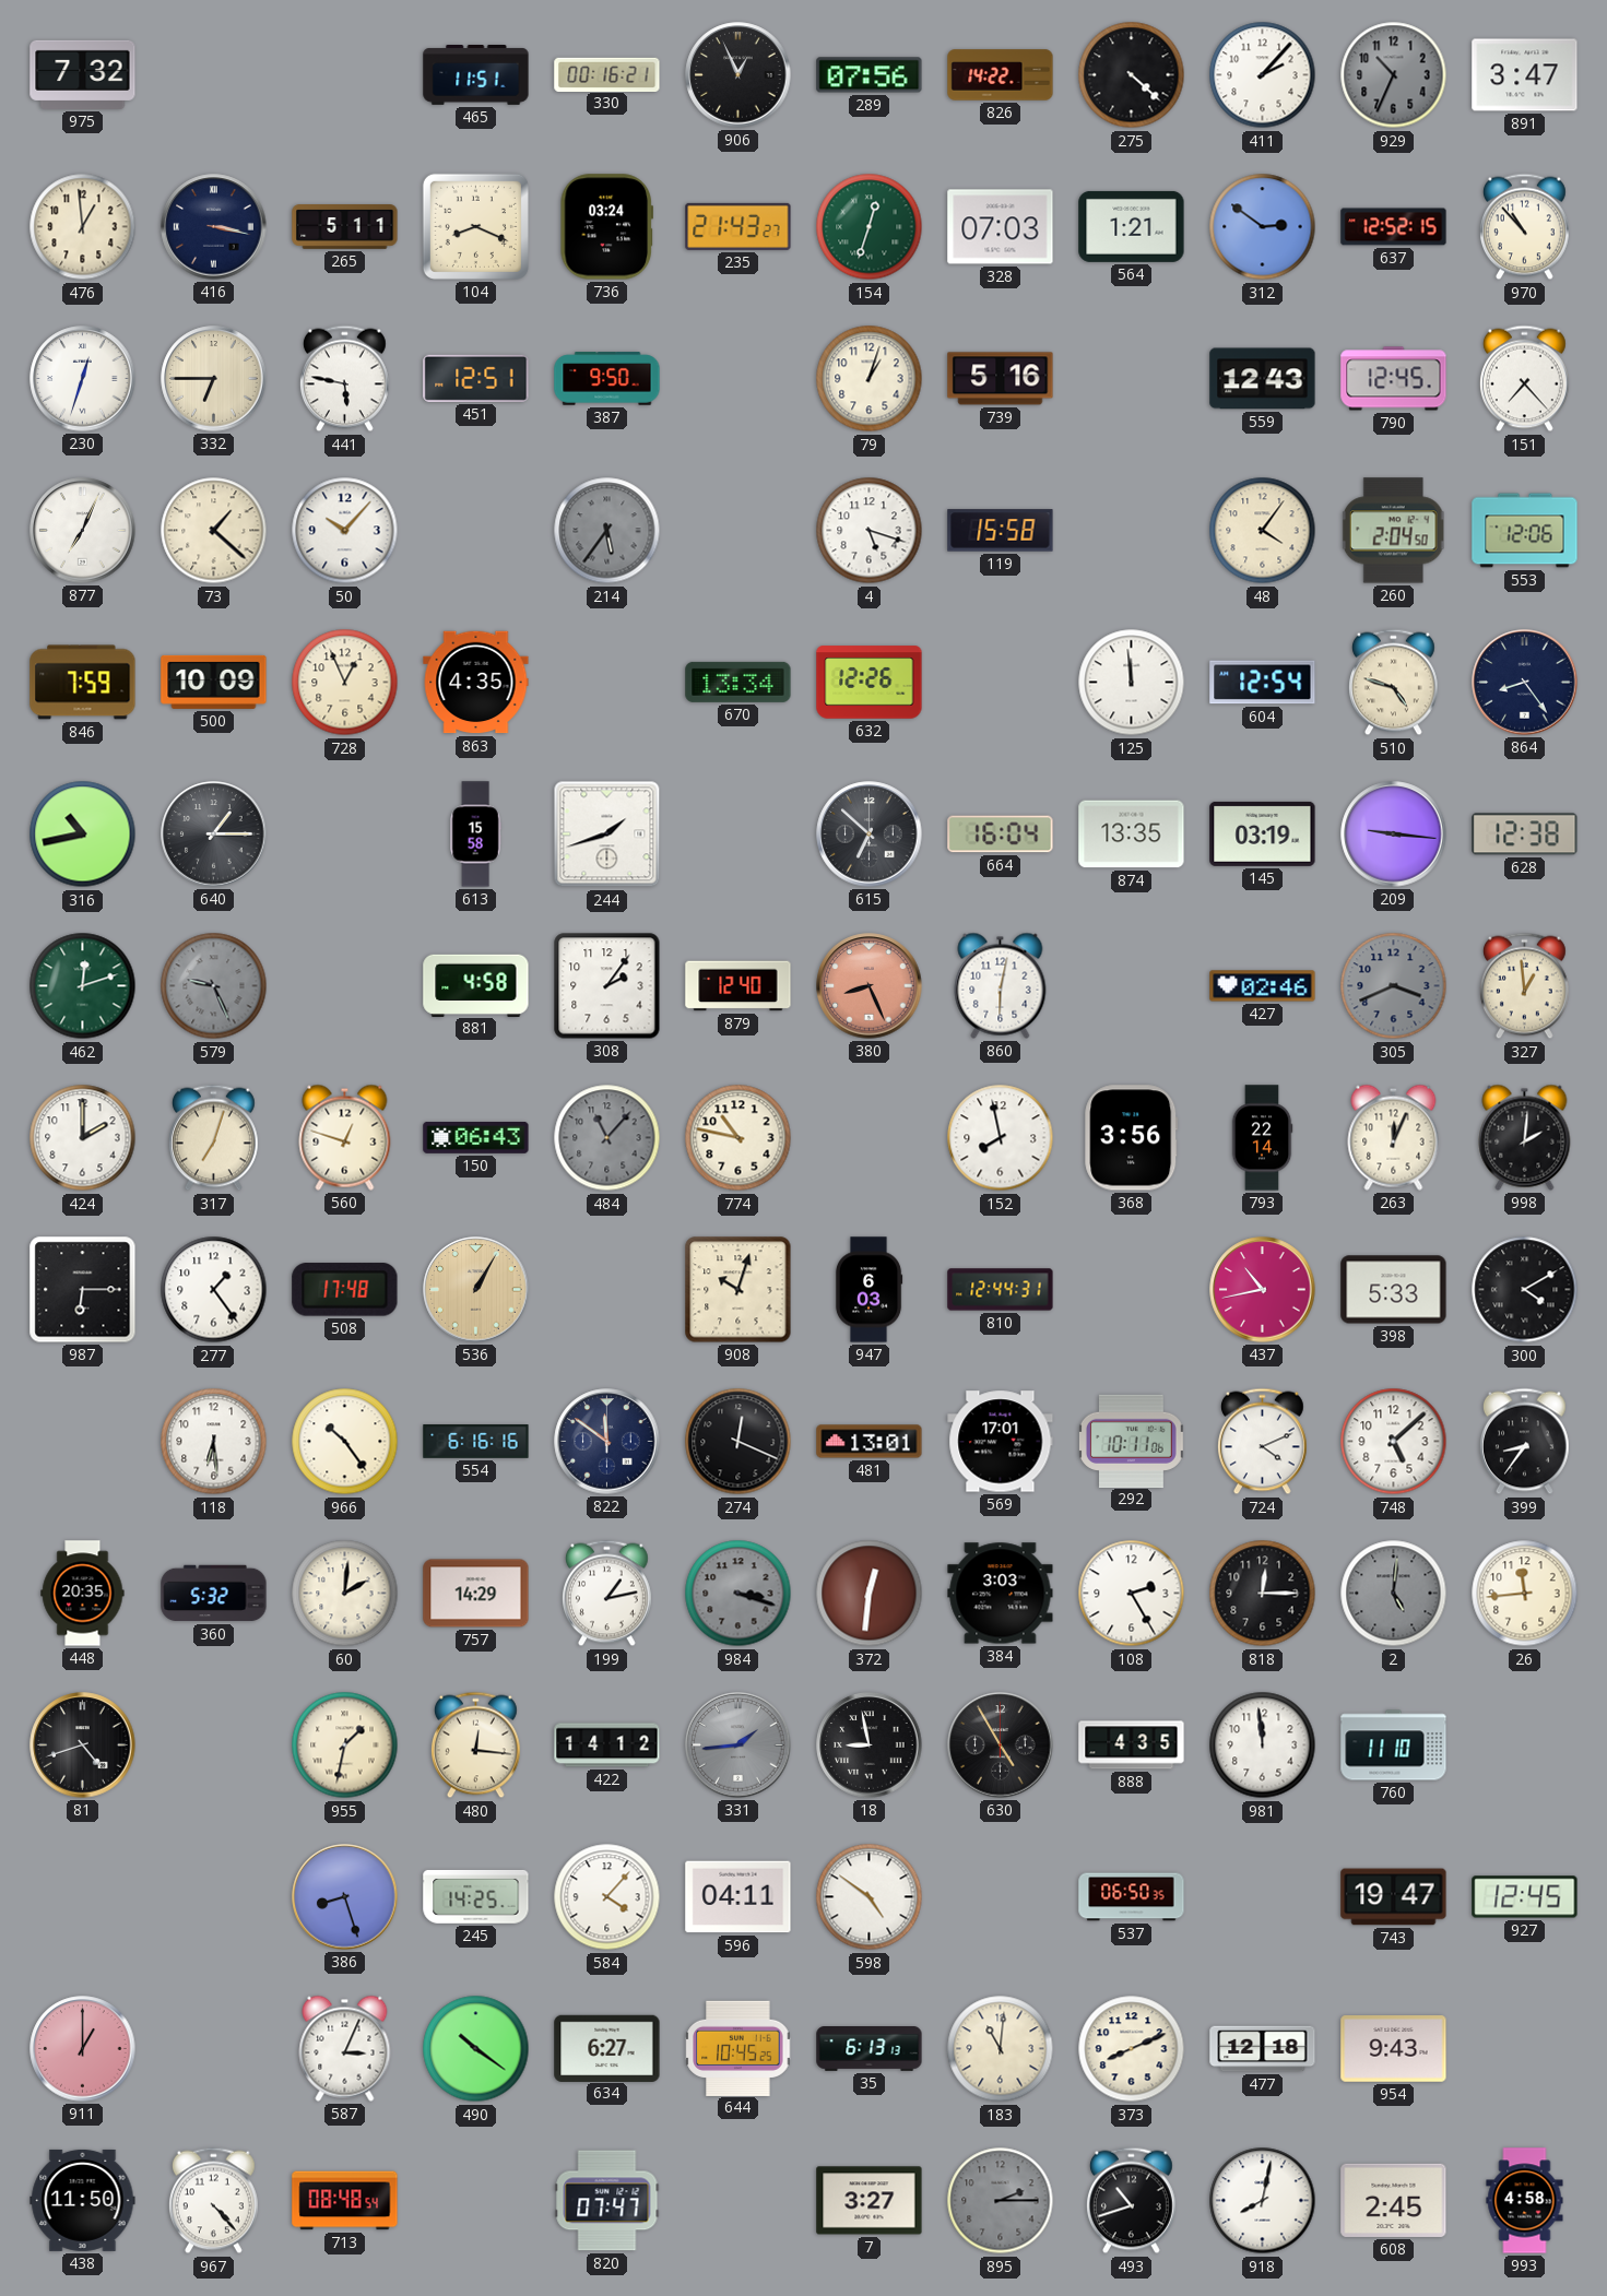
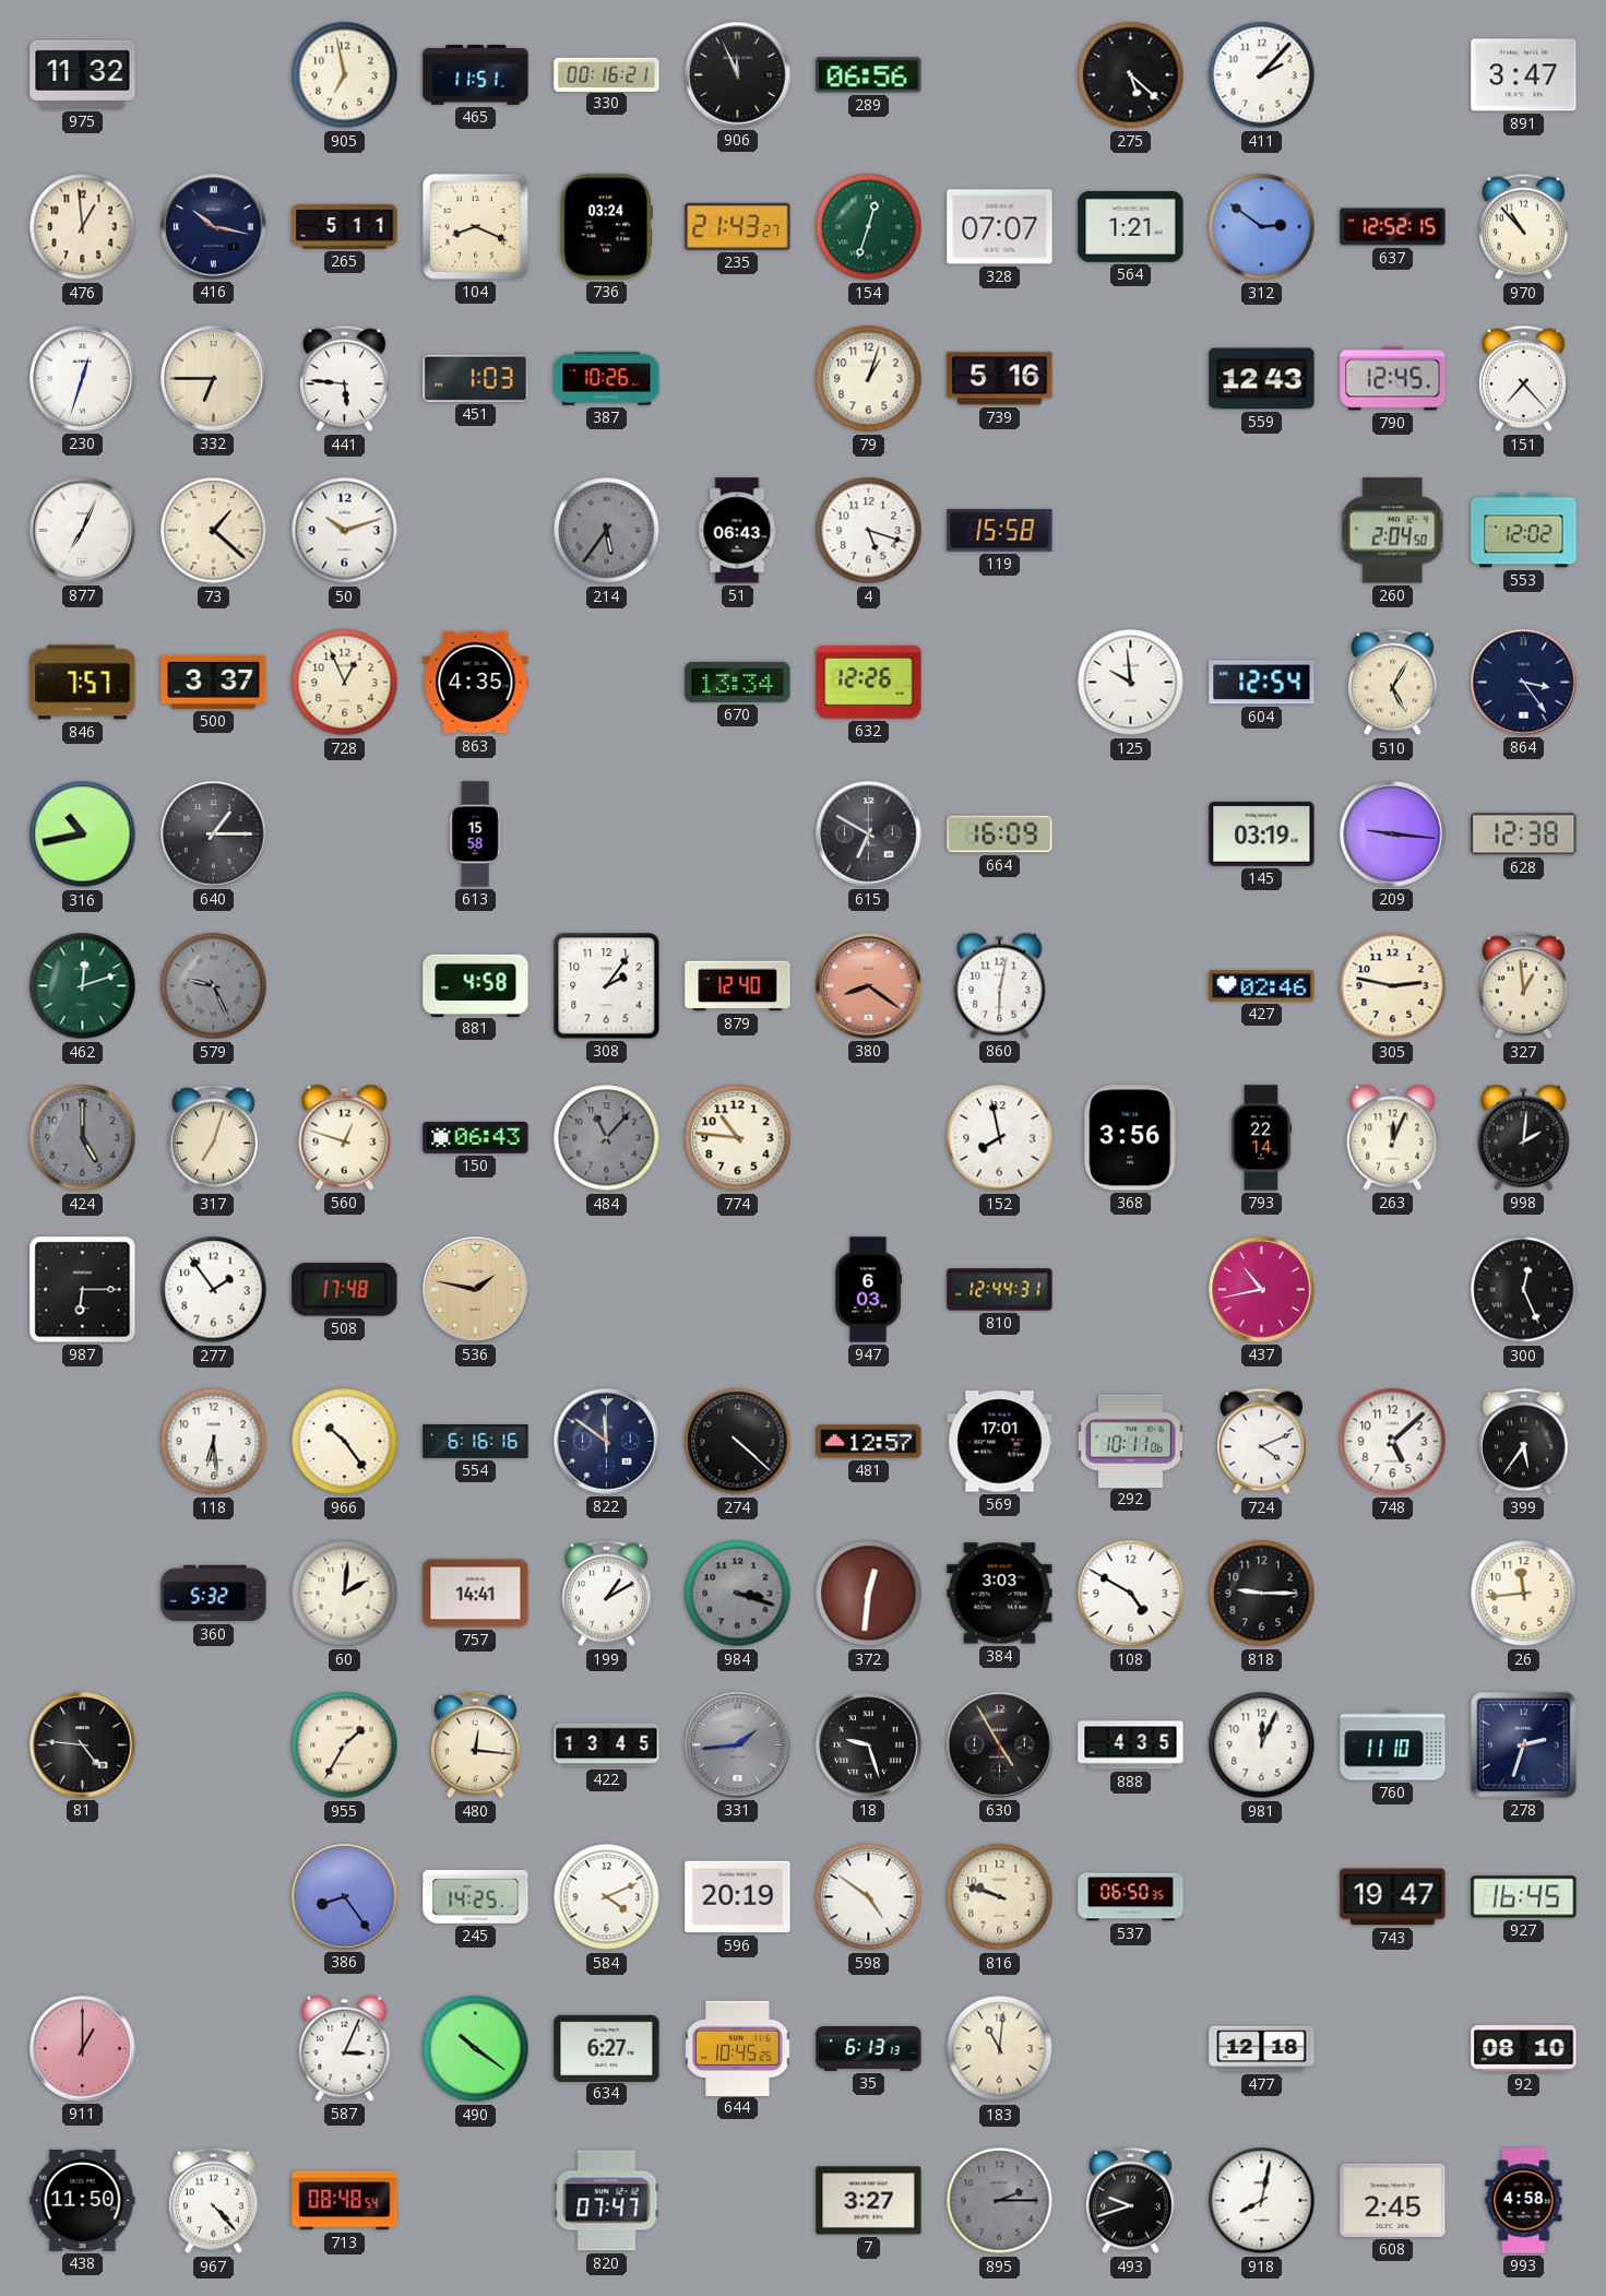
975: 7:32 -> 11:32 (83, 74)
905: none -> 6:58 (345, 75)
906: 12:56 -> 11:56 (738, 75)
289: 07:56 -> 06:56 (869, 75)
826: 14:22 -> none (1001, 75)
275: 4:22 -> 5:22 (1131, 75)
929: 10:34 -> none (1394, 75)
416: 3:17 -> 10:17 (214, 227)
328: 07:03 -> 07:07 (1000, 227)
441: 5:47 -> 5:46 (344, 379)
451: 12:51 -> 1:03 (476, 378)
387: 9:50 -> 10:26 (607, 379)
50: 10:07 -> 10:12 (345, 531)
51: none -> 06:43 (737, 531)
48: 4:06 -> none (1263, 531)
553: 12:06 -> 12:02 (1524, 531)
846: 7:59 -> 7:57 (83, 683)
500: 10:09 -> 3:37 (214, 682)
125: 11:59 -> 9:59 (1131, 683)
510: 4:48 -> 5:05 (1392, 683)
864: 8:24 -> 3:24 (1524, 683)
244: 1:42 -> none (607, 835)
615: 6:52 -> 6:50 (869, 835)
664: 16:04 -> 16:09 (1000, 835)
874: 13:35 -> none (1132, 835)
380: 8:26 -> 8:21 (869, 986)
305: 3:41 -> 2:47 (1393, 986)
305 dial: grey -> cream (1393, 986)
424: 2:00 -> 5:00 (83, 1138)
424 dial: white -> grey (83, 1138)
774: 10:47 -> 10:46 (738, 1138)
277: 1:24 -> 1:54 (214, 1290)
536: 1:05 -> 1:47 (476, 1290)
908: 10:03 -> none (738, 1290)
398: 5:33 -> none (1394, 1290)
300: 4:10 -> 12:26 (1524, 1290)
274: 12:19 -> 4:22 (738, 1442)
481: 13:01 -> 12:57 (869, 1442)
399: 8:36 -> 5:36 (1523, 1442)
448: 20:35 -> none (83, 1594)
757: 14:29 -> 14:41 (476, 1594)
199: 1:13 -> 1:10 (606, 1594)
108: 2:25 -> 4:50 (1131, 1594)
818: 12:15 -> 9:15 (1262, 1594)
2: 5:01 -> none (1394, 1594)
81: 4:42 -> 4:46 (83, 1745)
955: 1:32 -> 1:35 (345, 1745)
422: 14:12 -> 13:45 (607, 1745)
18: 8:58 -> 9:27 (869, 1745)
981: 11:59 -> 12:04 (1262, 1745)
278: none -> 2:33 (1524, 1745)
386: 8:27 -> 8:24 (345, 1897)
584: 4:07 -> 4:11 (607, 1897)
596: 04:11 -> 20:19 (738, 1897)
816: none -> 9:48 (1000, 1897)
927: 12:45 -> 16:45 (1524, 1897)
373: 8:11 -> none (1132, 2049)
954: 9:43 -> none (1394, 2049)
92: none -> 08:10 (1524, 2049)
493: 10:42 -> 9:42 (1130, 2201)
